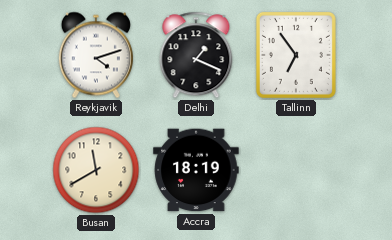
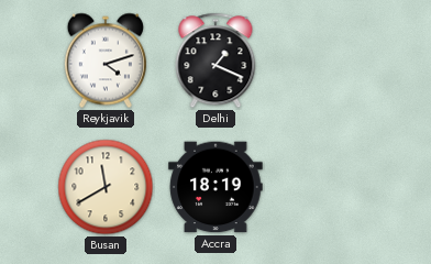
Tallinn: 6:54 -> none (296, 55)
